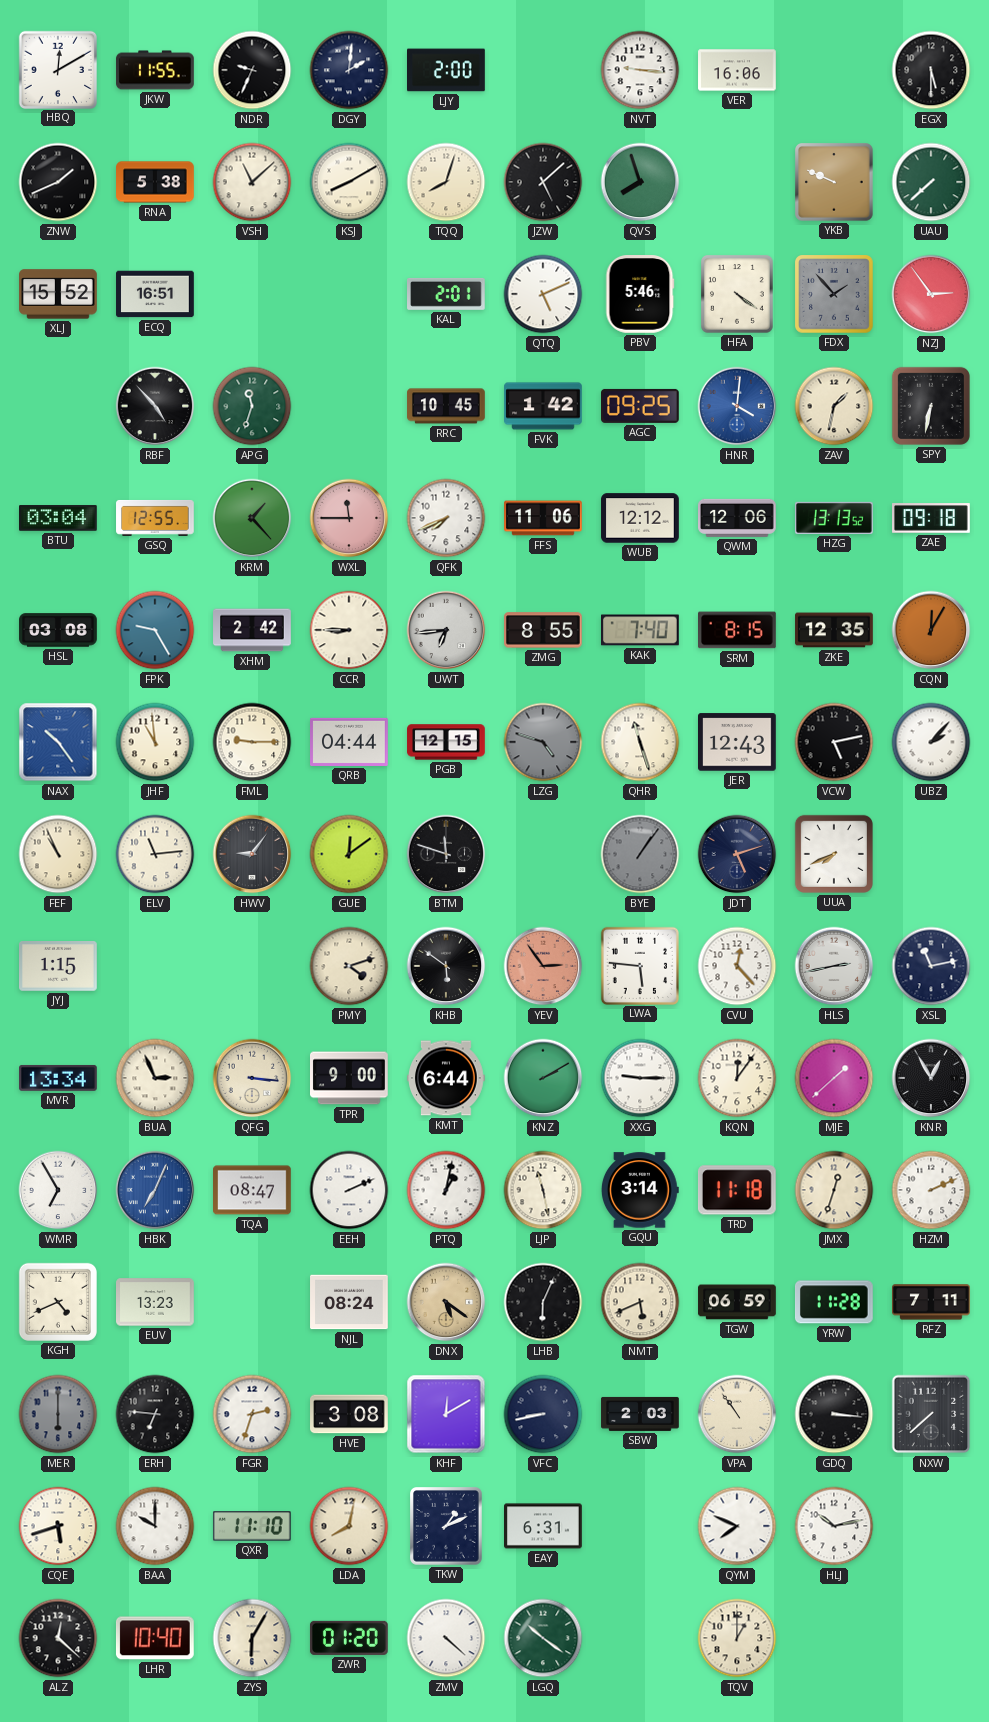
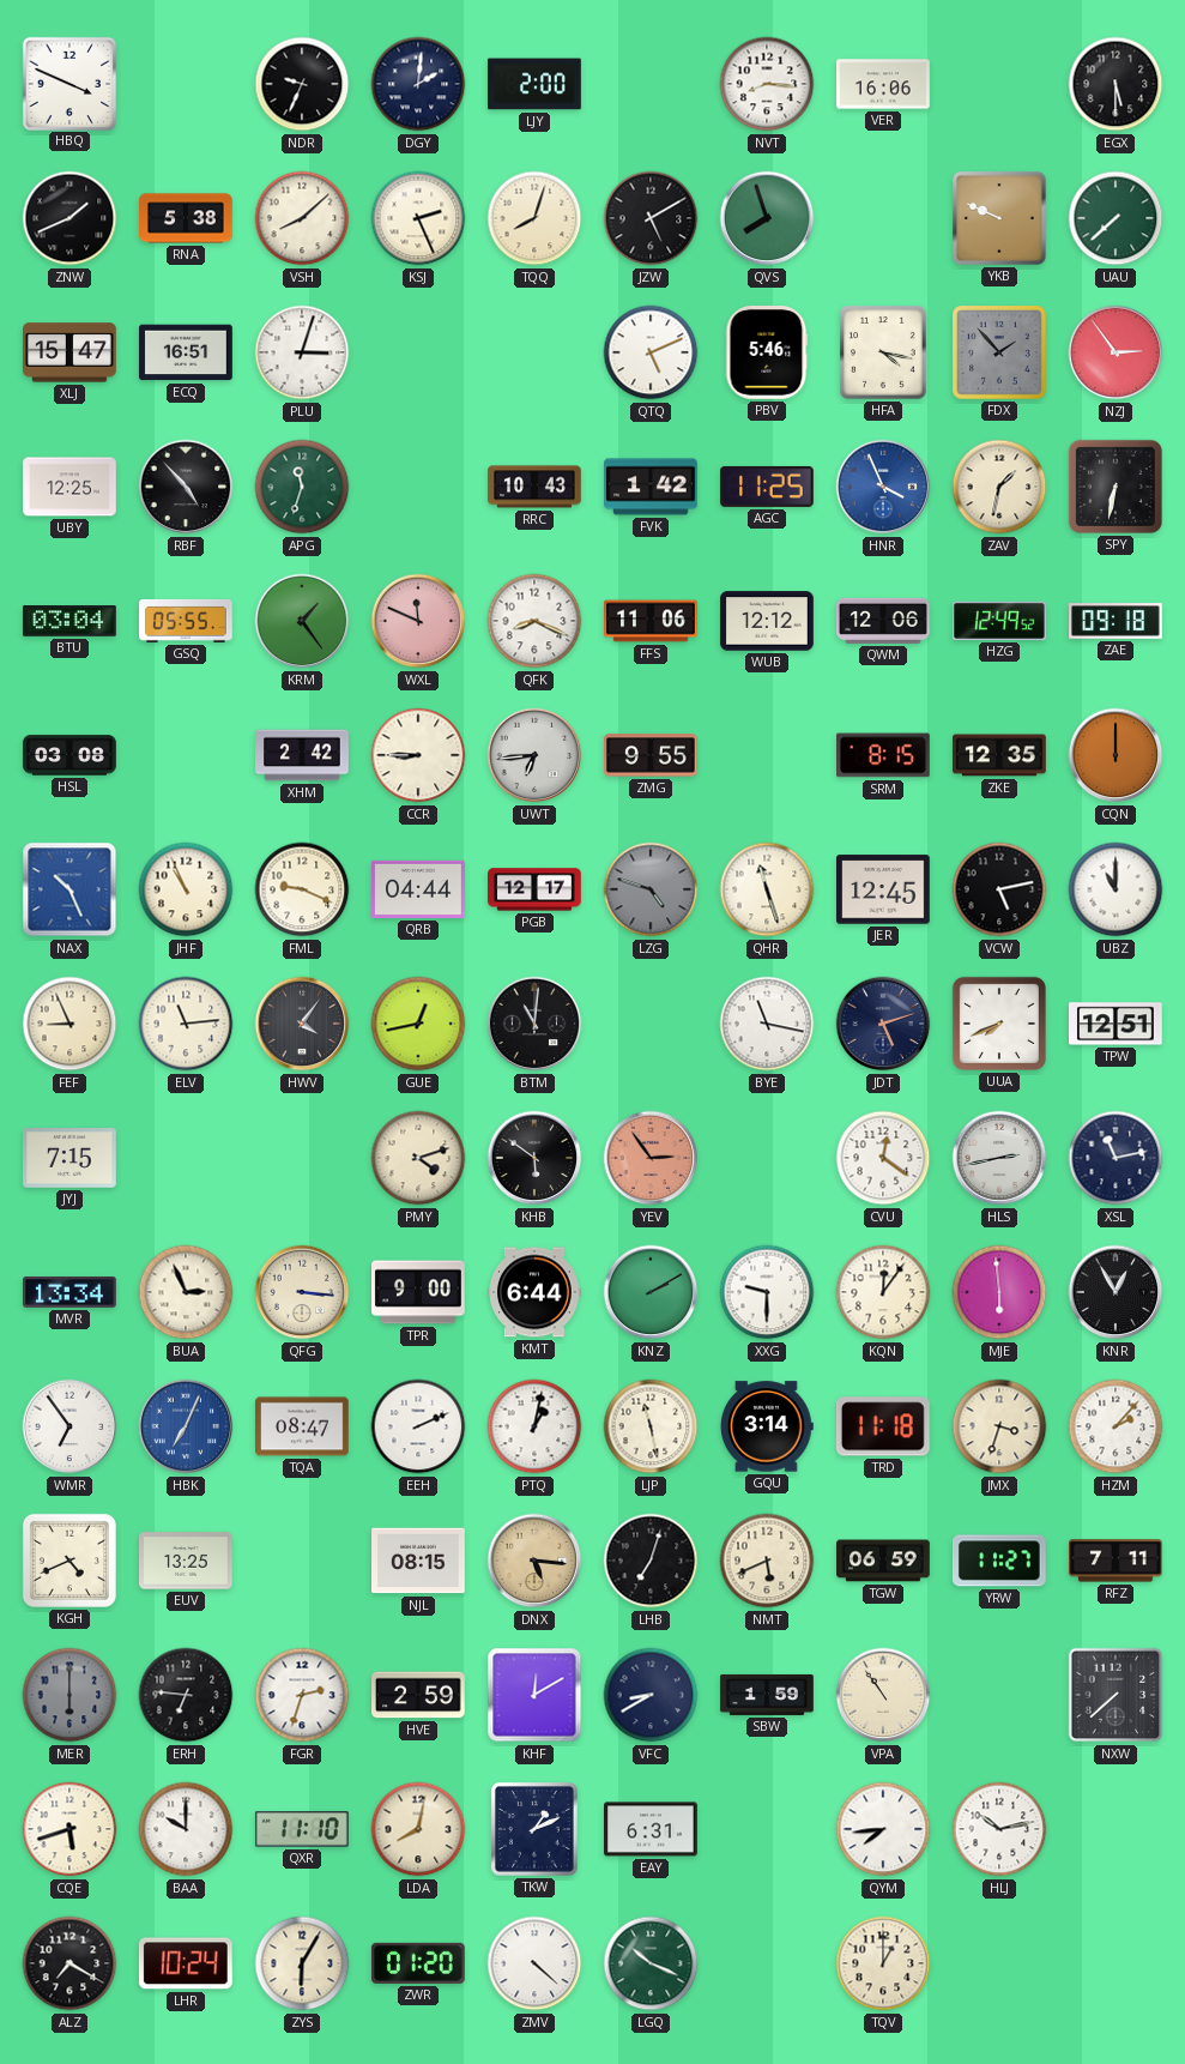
HBQ: 12:10 -> 3:49 (68, 83)
JKW: 11:55 -> none (155, 70)
NVT: 9:16 -> 8:16 (767, 84)
VSH: 11:08 -> 8:08 (302, 218)
KSJ: 8:10 -> 2:26 (418, 218)
JZW: 5:08 -> 5:10 (651, 218)
XLJ: 15:52 -> 15:47 (69, 352)
PLU: none -> 3:03 (302, 352)
KAL: 2:01 -> none (447, 294)
HFA: 4:21 -> 4:17 (884, 354)
UBY: none -> 12:25 (69, 487)
RRC: 10:45 -> 10:43 (534, 487)
AGC: 09:25 -> 11:25 (768, 487)
HNR: 4:01 -> 3:56 (883, 487)
GSQ: 12:55 -> 05:55 (186, 621)
KRM: 1:23 -> 1:24 (302, 621)
WXL: 11:45 -> 11:49 (418, 621)
QFK: 7:41 -> 8:19 (534, 621)
HZG: 13:13 -> 12:49 (1000, 621)
FPK: 9:25 -> none (155, 630)
ZMG: 8:55 -> 9:55 (652, 755)
KAK: 7:40 -> none (640, 630)
CQN: 12:05 -> 12:00 (1116, 755)
NAX: 10:24 -> 10:26 (69, 889)
JHF: 10:59 -> 10:56 (186, 889)
FML: 9:15 -> 9:19 (302, 889)
PGB: 12:15 -> 12:17 (534, 889)
JER: 12:43 -> 12:45 (884, 889)
UBZ: 2:07 -> 11:00 (1116, 889)
FEF: 10:56 -> 8:56 (69, 1024)
HWV: 9:06 -> 4:06 (302, 1024)
GUE: 12:09 -> 12:43 (418, 1024)
BTM: 11:48 -> 11:01 (534, 1024)
BYE: 1:06 -> 11:17 (767, 1024)
BYE dial: grey -> white (767, 1024)
TPW: none -> 12:51 (1117, 1024)
JYJ: 1:15 -> 7:15 (71, 1158)
LWA: 5:46 -> none (639, 965)
CVU: 12:23 -> 12:21 (883, 1158)
XXG: 9:15 -> 9:30 (767, 1292)
MJE: 1:38 -> 5:59 (999, 1292)
WMR: 6:55 -> 6:54 (69, 1426)
JMX: 12:33 -> 3:33 (999, 1426)
HZM: 2:11 -> 2:07 (1116, 1426)
EUV: 13:23 -> 13:25 (186, 1561)
NJL: 08:24 -> 08:15 (418, 1561)
DNX: 5:21 -> 5:16 (534, 1561)
LHB: 6:04 -> 7:03 (651, 1561)
YRW: 11:28 -> 11:27 (1000, 1561)
HVE: 3:08 -> 2:59 (418, 1695)
VFC: 8:43 -> 8:40 (651, 1695)
SBW: 2:03 -> 1:59 (767, 1695)
GDQ: 3:16 -> none (834, 1414)
QYM: 7:49 -> 7:44 (883, 1829)
ALZ: 12:22 -> 7:20 (69, 1963)
LHR: 10:40 -> 10:24 (186, 1963)
LGQ: 10:21 -> 10:19 (651, 1963)
